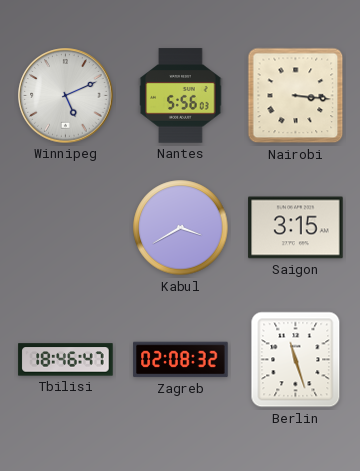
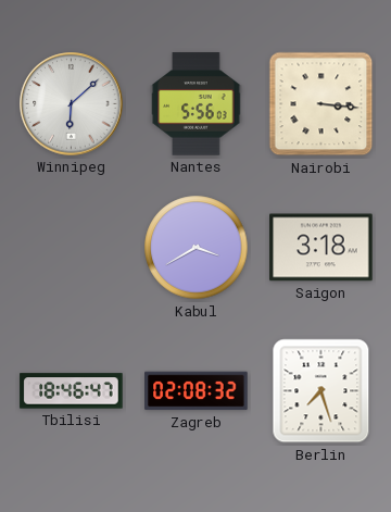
Winnipeg: 5:11 -> 6:08 (72, 104)
Saigon: 3:15 -> 3:18 (321, 248)
Berlin: 11:27 -> 7:27 (321, 391)
